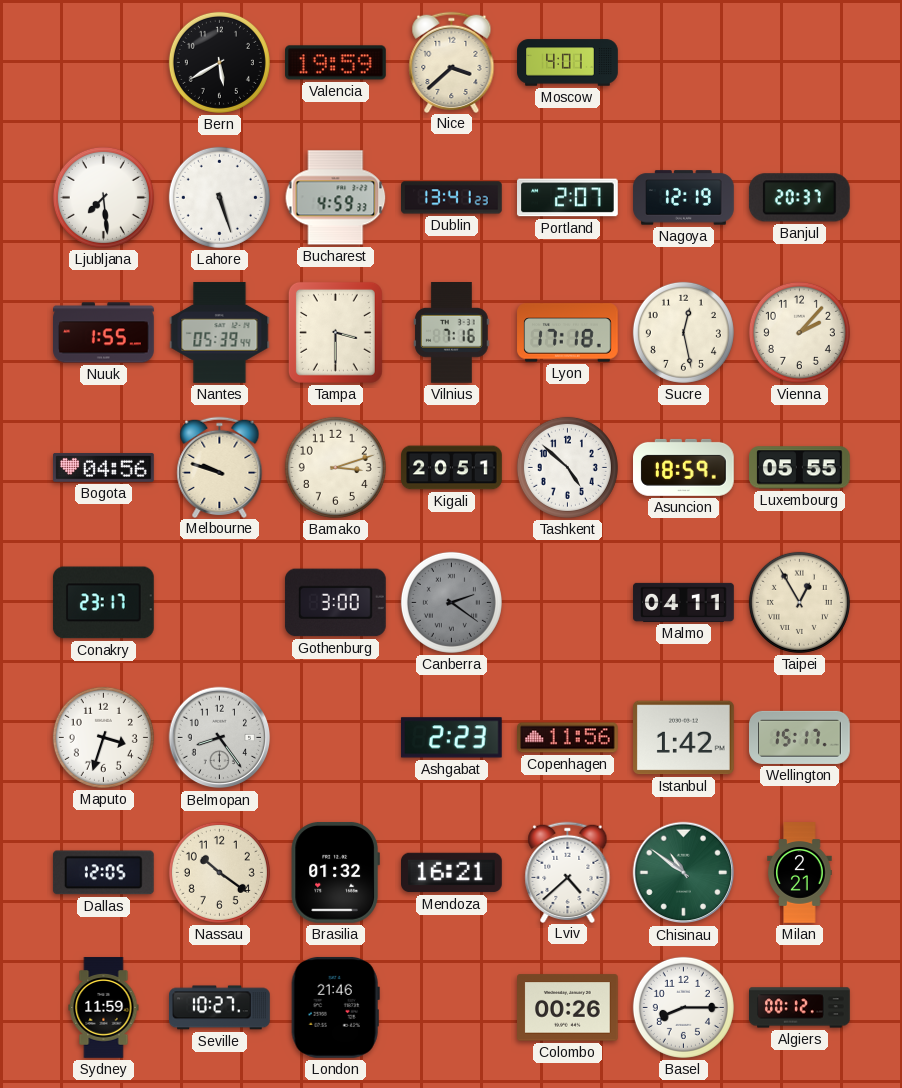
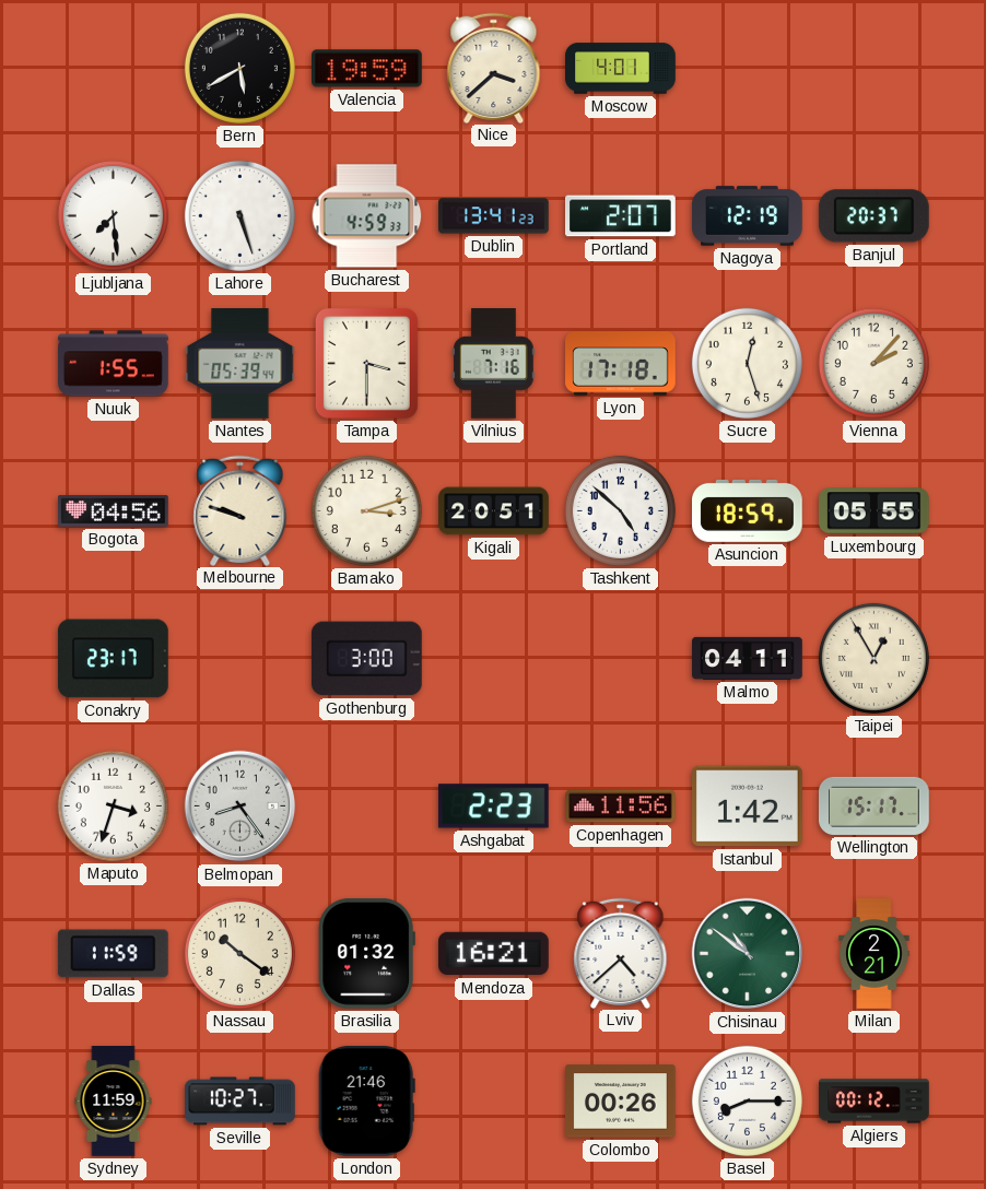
Sucre: 12:28 -> 12:27 (747, 363)
Canberra: 2:21 -> none (451, 602)
Dallas: 12:05 -> 11:59 (113, 954)
